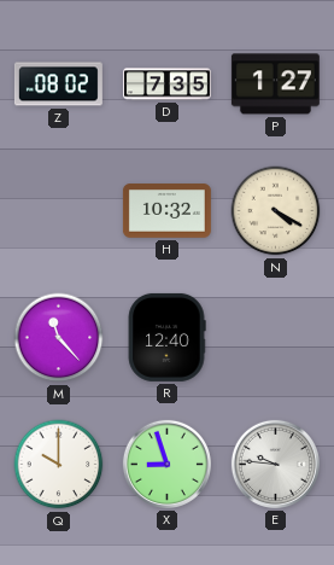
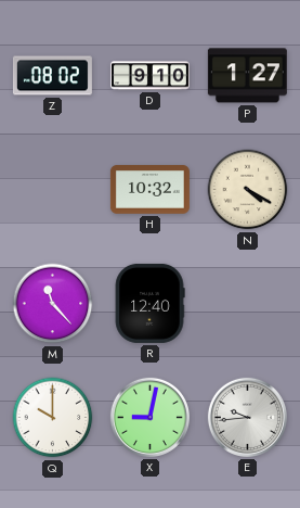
D: 7:35 -> 9:10 (149, 76)
X: 8:57 -> 9:02 (149, 417)
E: 9:46 -> 9:44 (247, 417)
